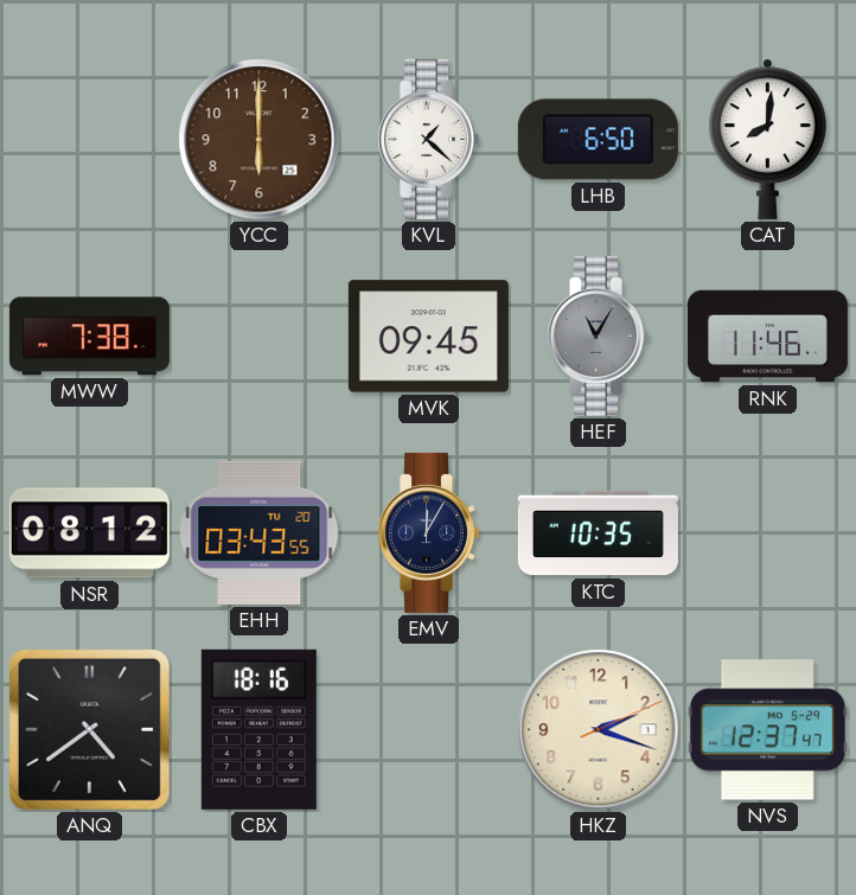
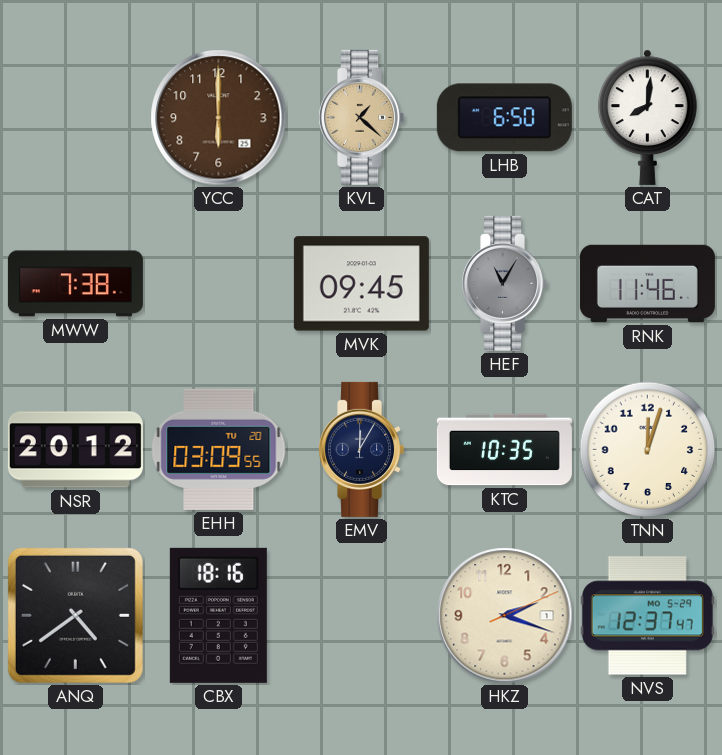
KVL dial: white -> champagne (362, 117)
NSR: 08:12 -> 20:12 (75, 450)
EHH: 03:43 -> 03:09 (219, 449)
TNN: none -> 12:03 (648, 450)
